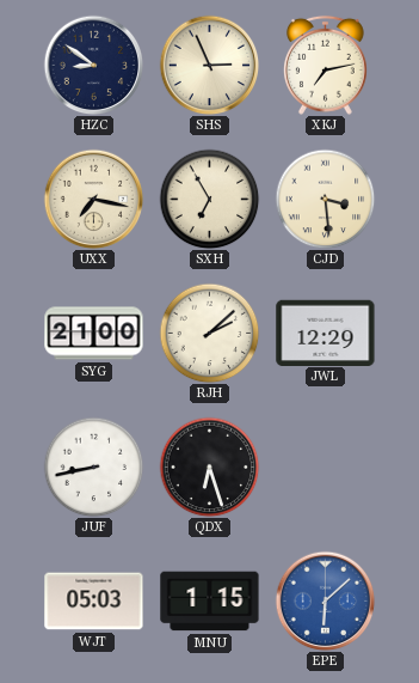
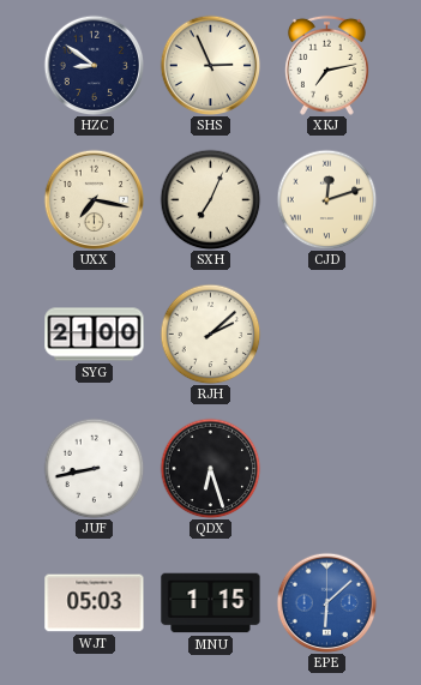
SXH: 6:55 -> 7:04 (210, 199)
CJD: 3:29 -> 12:12 (326, 199)
JWL: 12:29 -> none (326, 333)
